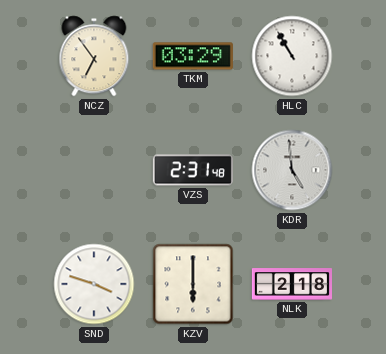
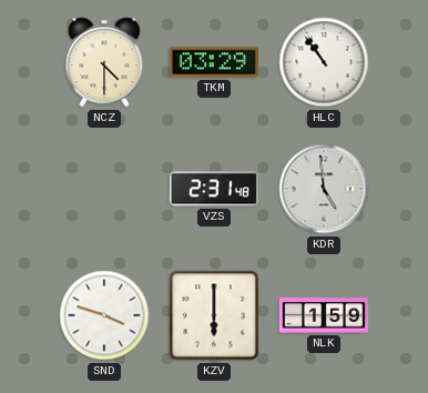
NCZ: 6:54 -> 4:30 (104, 62)
HLC: 10:55 -> 10:54 (324, 62)
NLK: 2:18 -> 1:59 (323, 315)
